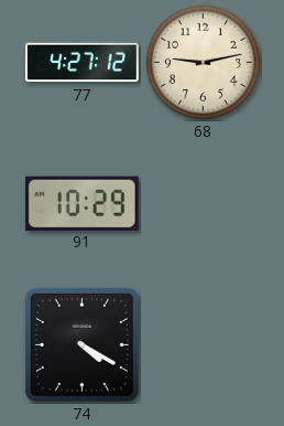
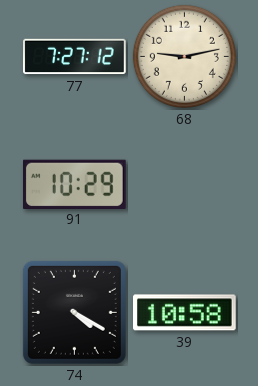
77: 4:27 -> 7:27 (75, 57)
39: none -> 10:58 (185, 313)
